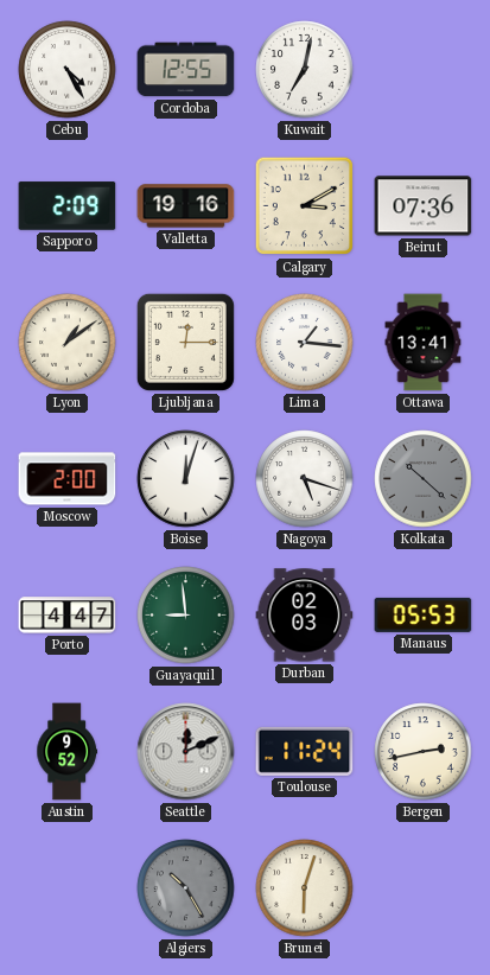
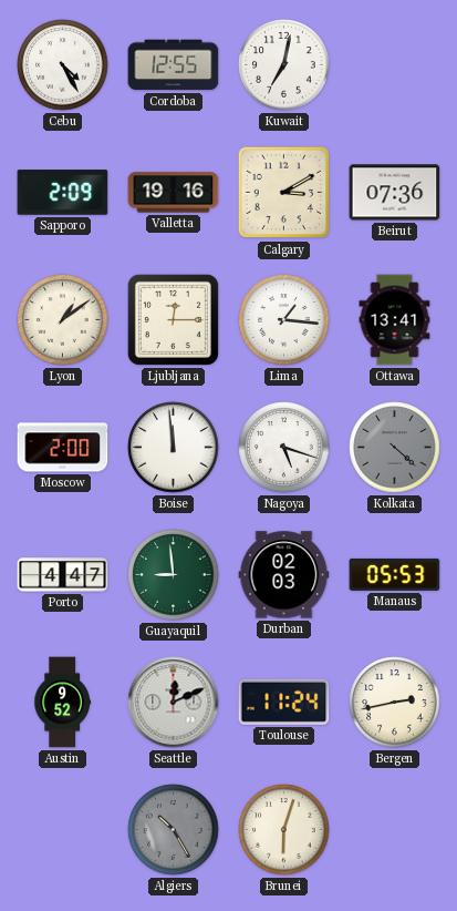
Boise: 12:03 -> 11:59 (174, 448)
Kolkata: 10:22 -> 4:22 (395, 448)
